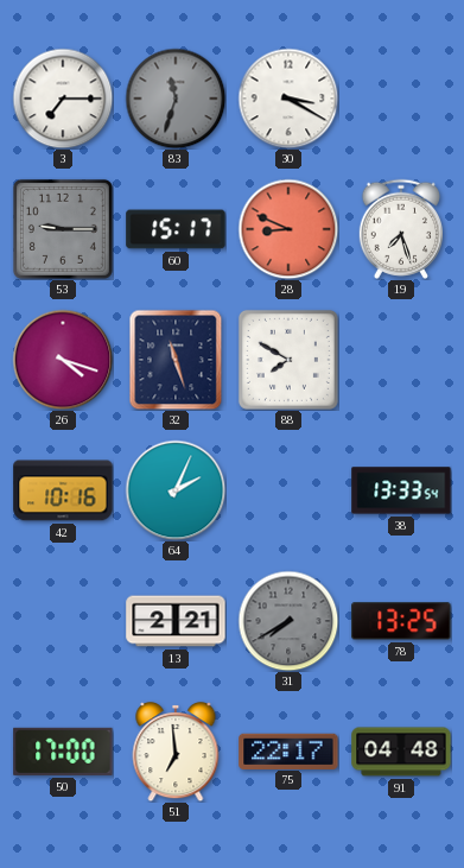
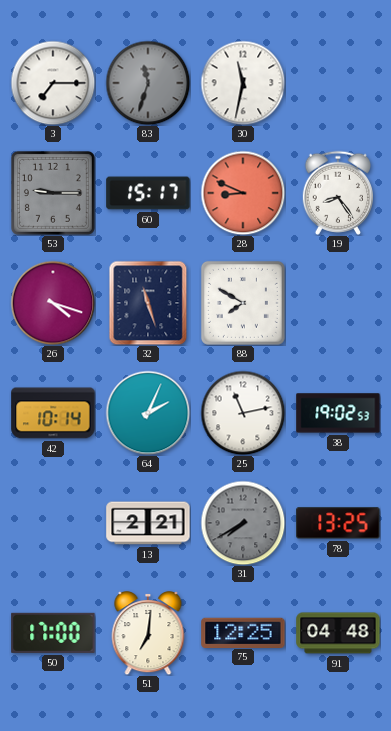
30: 3:20 -> 11:32 (243, 83)
19: 7:27 -> 8:24 (337, 193)
42: 10:16 -> 10:14 (53, 413)
25: none -> 11:13 (243, 413)
38: 13:33 -> 19:02 (338, 413)
51: 6:59 -> 7:01 (148, 633)
75: 22:17 -> 12:25 (243, 632)
